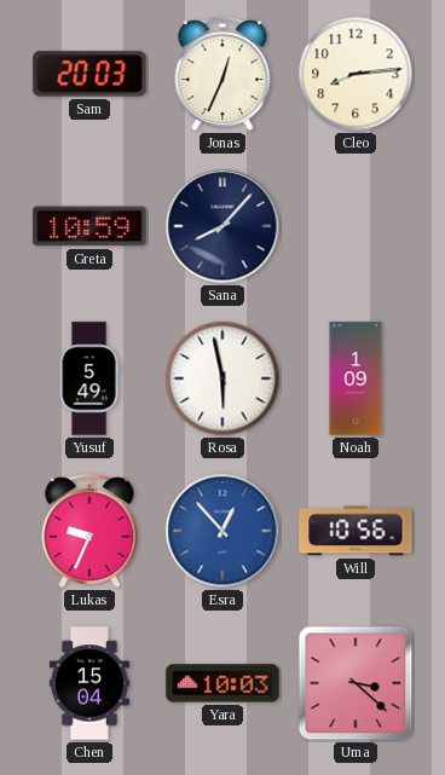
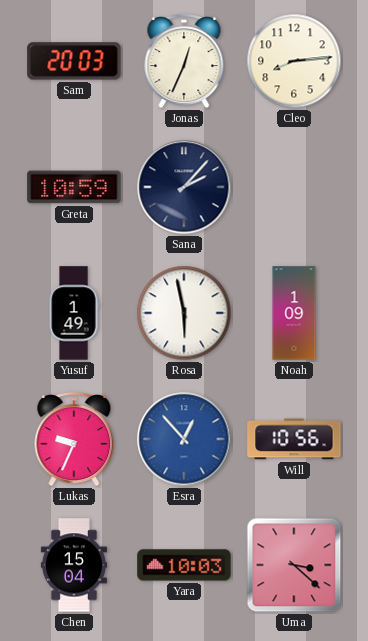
Sana: 8:07 -> 2:07 (184, 187)
Yusuf: 5:49 -> 1:49 (74, 313)
